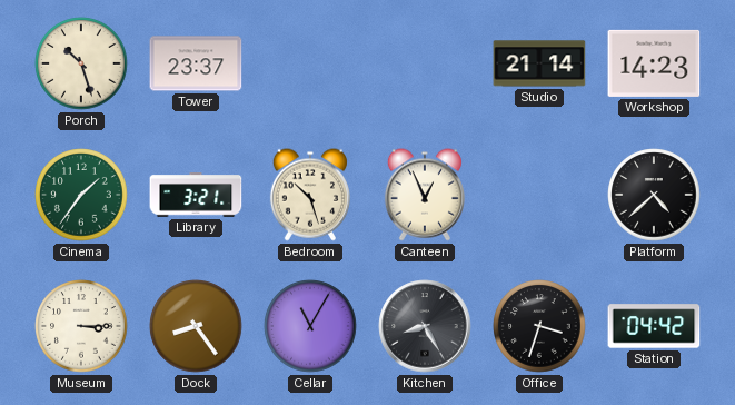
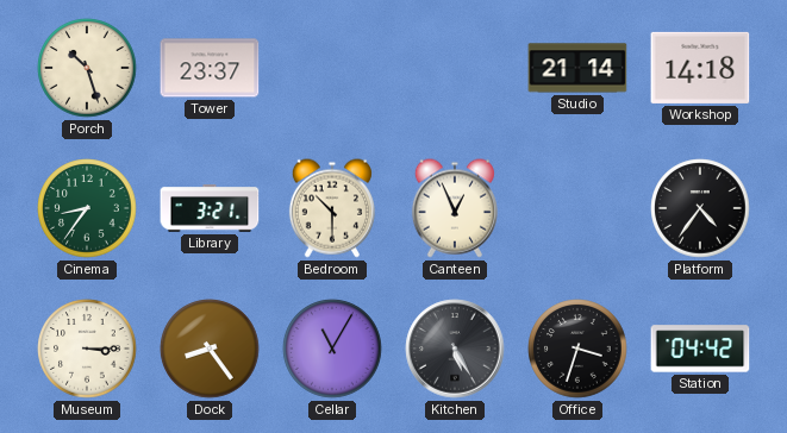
Workshop: 14:23 -> 14:18 (700, 68)
Cinema: 1:36 -> 8:36 (87, 208)
Bedroom: 10:27 -> 10:30 (332, 208)
Platform: 4:38 -> 4:36 (700, 208)
Kitchen: 8:25 -> 5:25 (455, 349)
